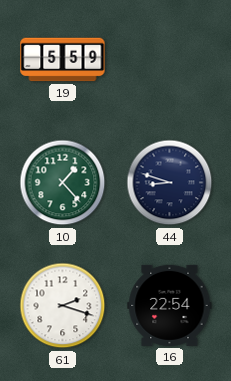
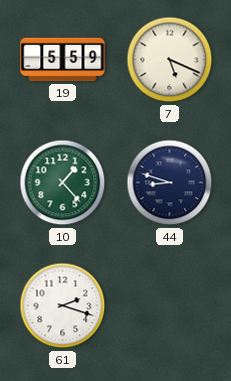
7: none -> 5:19 (170, 60)
16: 22:54 -> none (170, 305)
